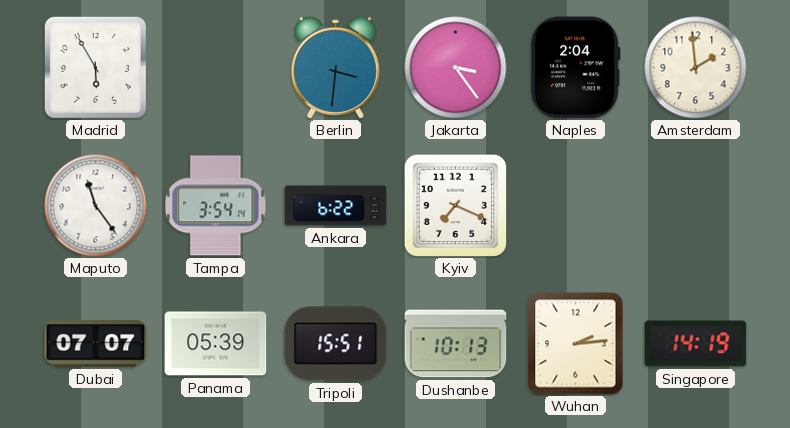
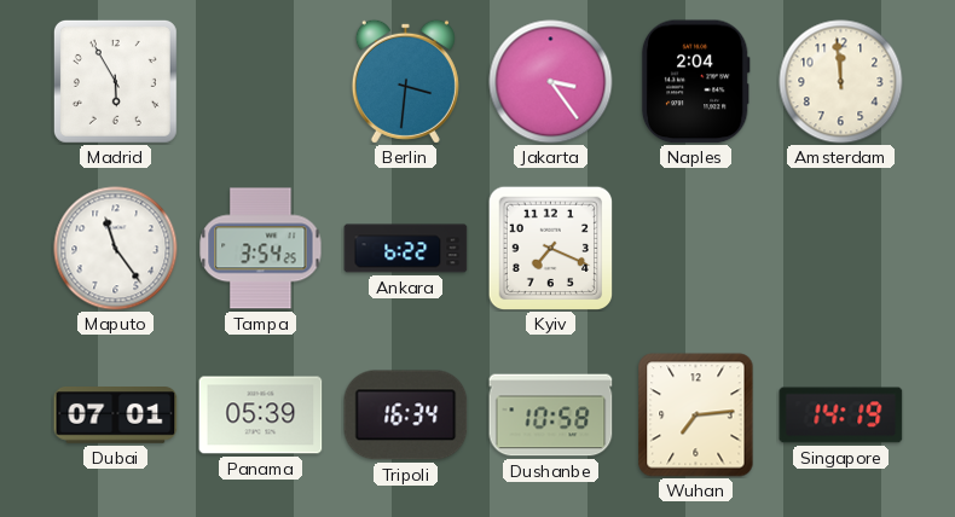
Amsterdam: 1:59 -> 11:59 (841, 82)
Tampa: 3:54:14 -> 3:54:25 (261, 249)
Dubai: 07:07 -> 07:01 (116, 416)
Tripoli: 15:51 -> 16:34 (406, 416)
Dushanbe: 10:13 -> 10:58 (551, 416)
Wuhan: 2:14 -> 7:14 (696, 416)
